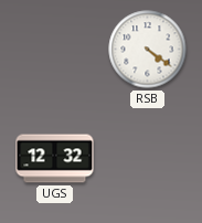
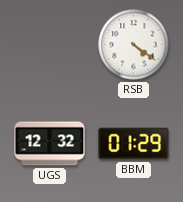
BBM: none -> 01:29 (134, 144)
